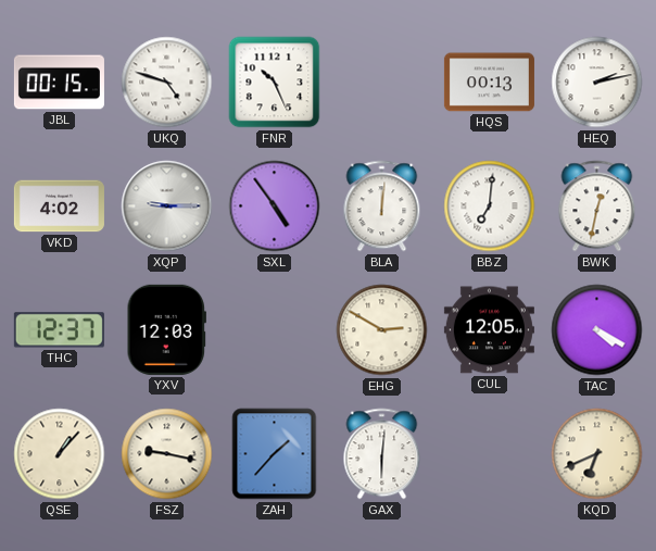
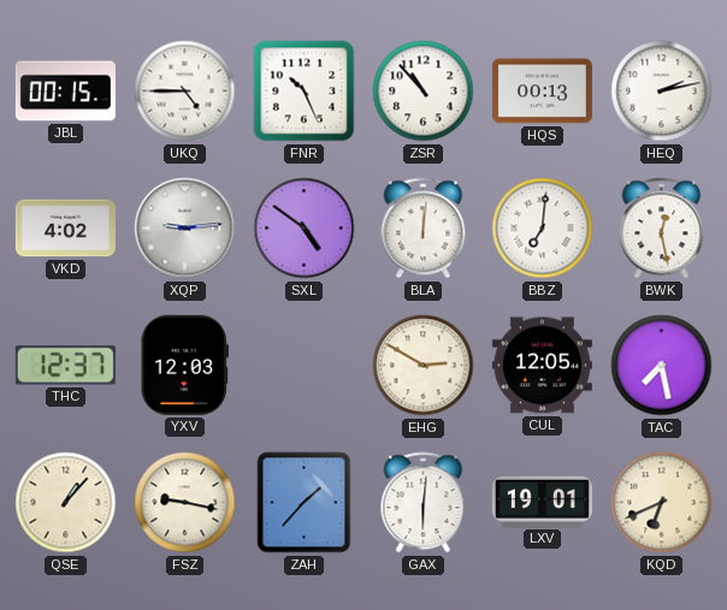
UKQ: 4:48 -> 4:45 (185, 91)
ZSR: none -> 10:53 (424, 91)
XQP: 9:15 -> 9:14 (185, 229)
SXL: 4:54 -> 4:51 (305, 229)
BWK: 12:32 -> 12:28 (662, 229)
TAC: 4:20 -> 7:28 (662, 366)
LXV: none -> 19:01 (542, 502)
